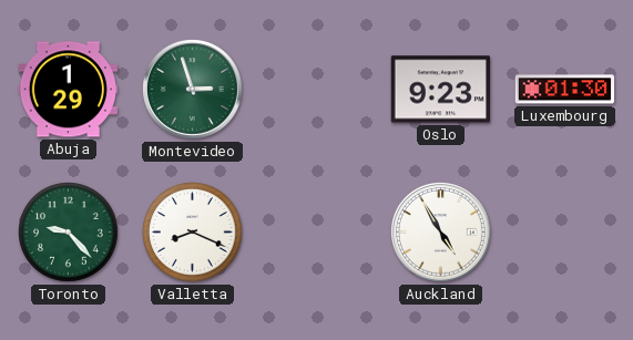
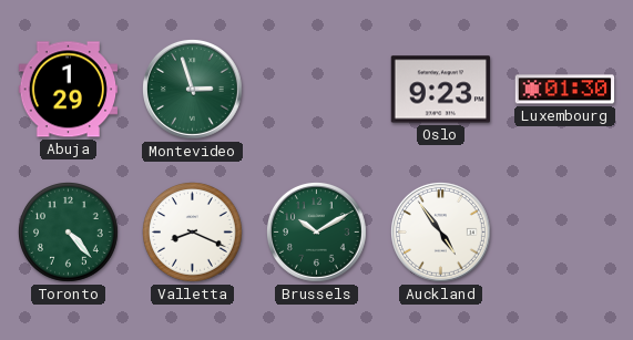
Toronto: 9:23 -> 4:23 (69, 233)
Brussels: none -> 10:10 (317, 233)
Auckland: 4:55 -> 4:54 (441, 233)
